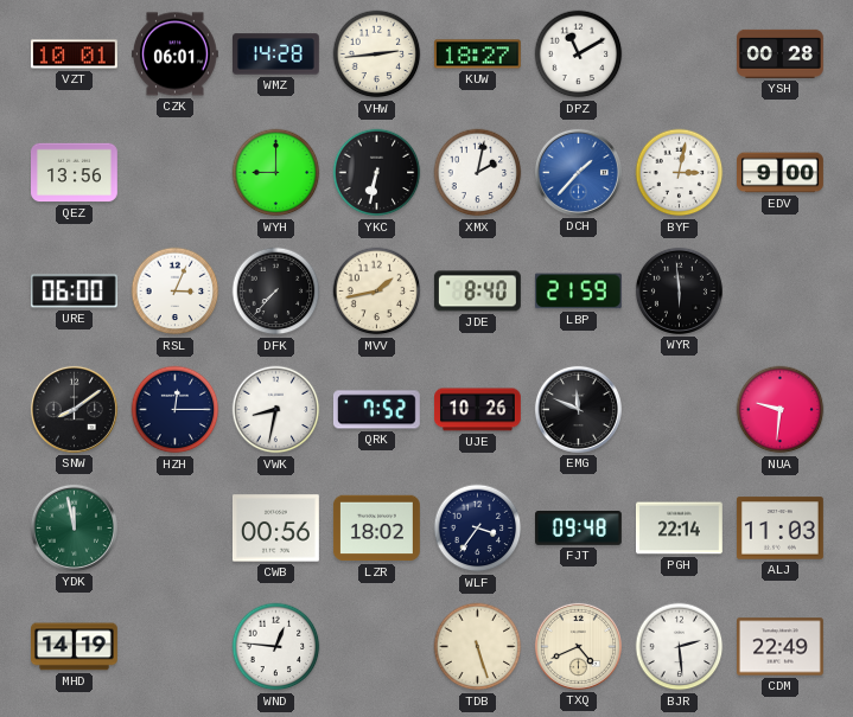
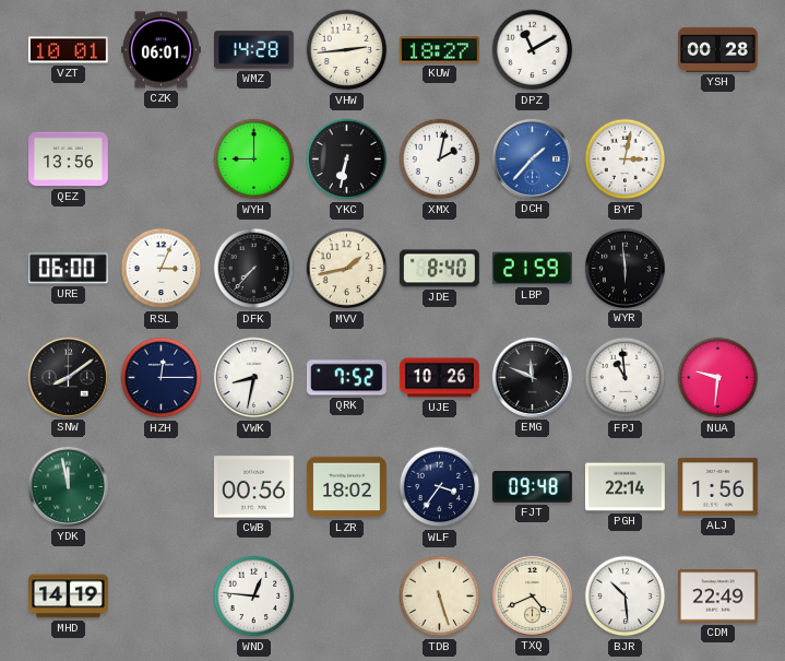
EDV: 9:00 -> none (781, 173)
FPJ: none -> 10:59 (626, 378)
ALJ: 11:03 -> 1:56 (717, 487)
BJR: 2:29 -> 10:29 (626, 597)
